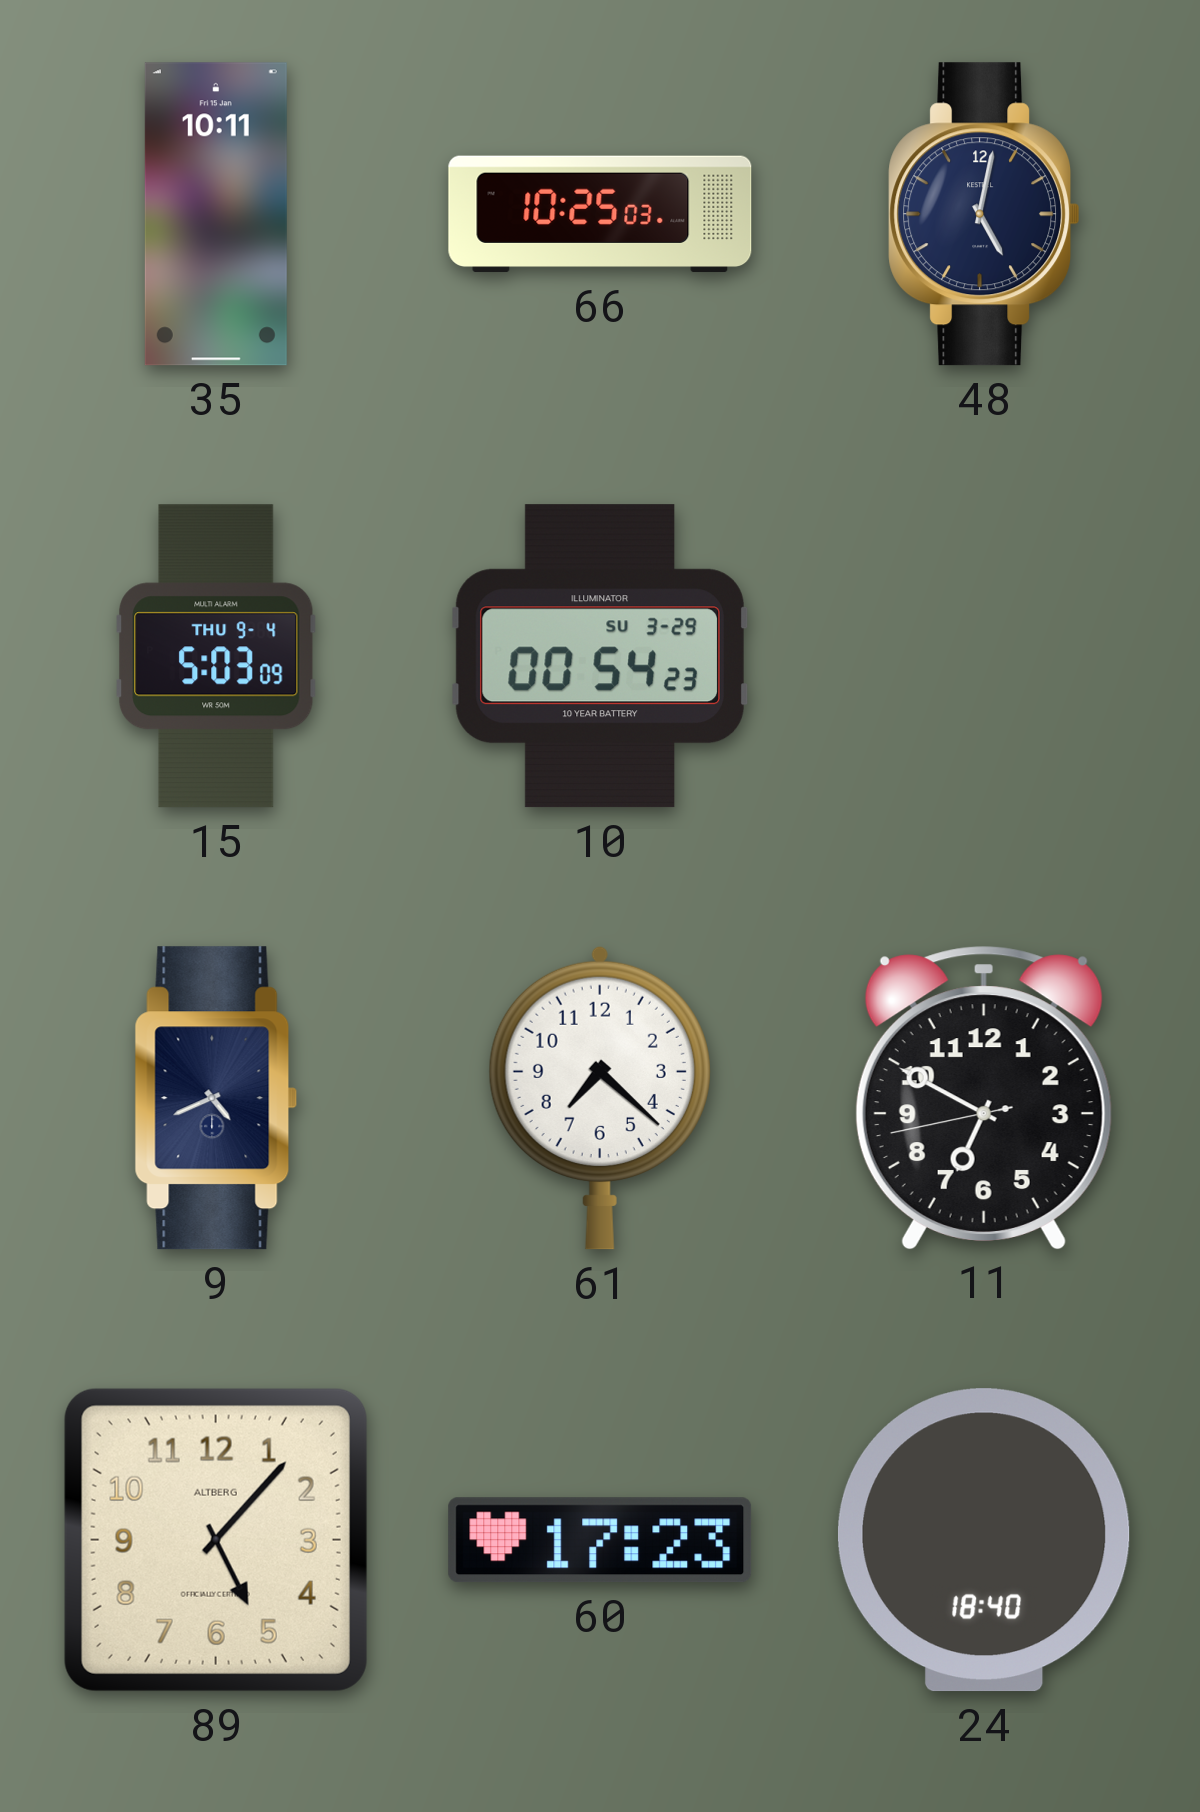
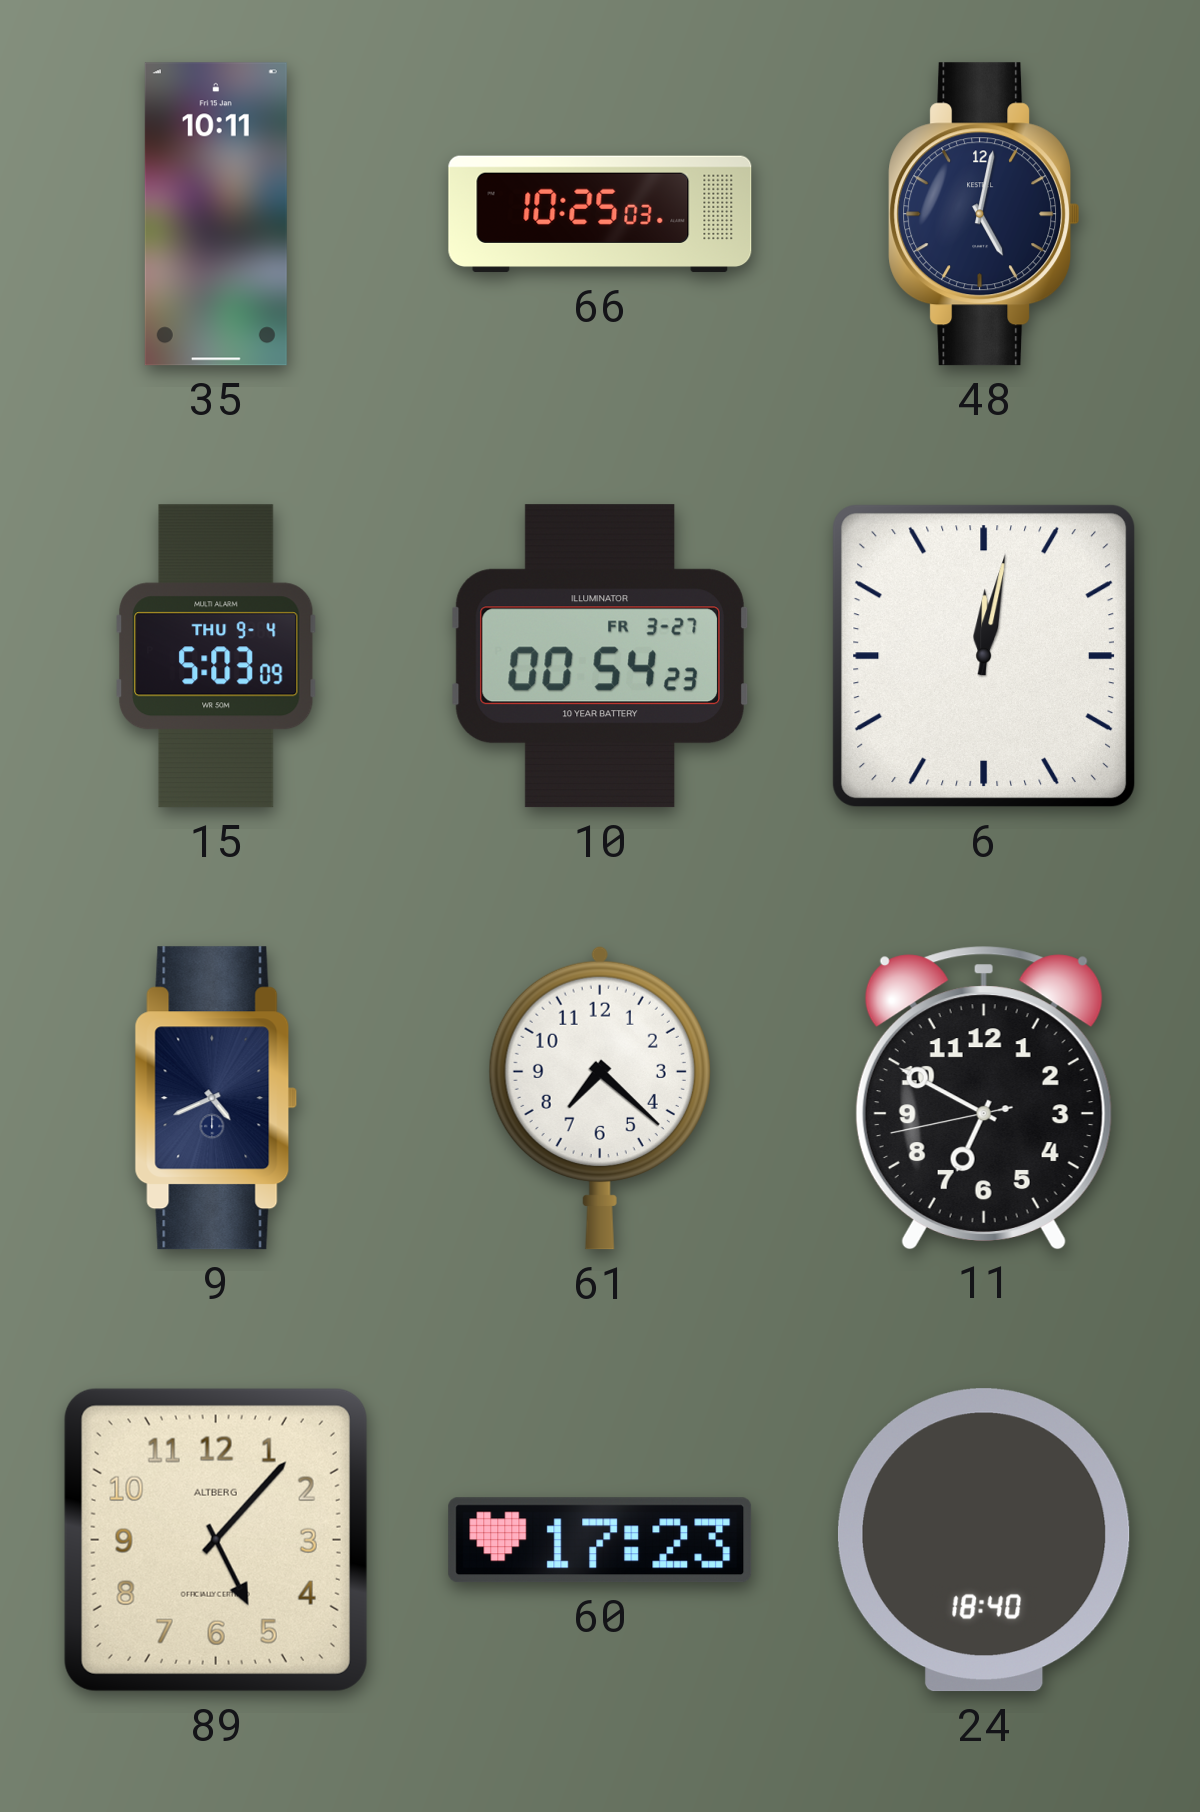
10 date: SU 3-29 -> FR 3-27 (600, 656)
6: none -> 12:02 (984, 656)
